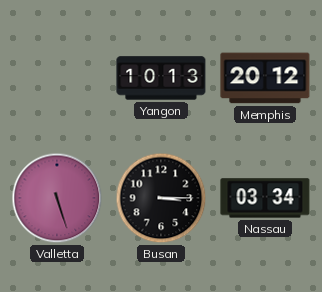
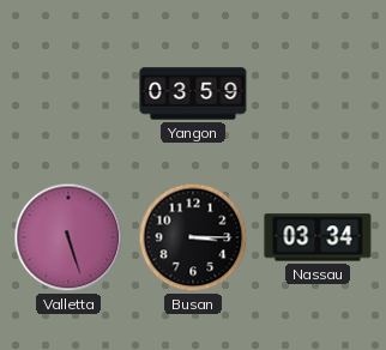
Yangon: 10:13 -> 03:59 (193, 93)
Memphis: 20:12 -> none (265, 78)
